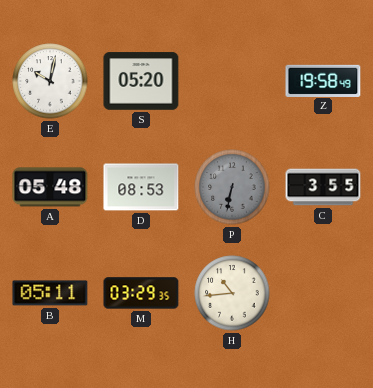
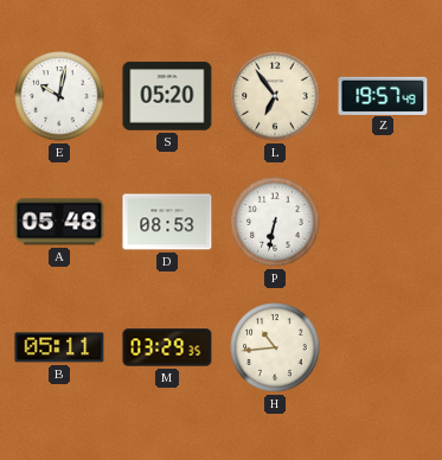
L: none -> 6:54 (275, 96)
Z: 19:58 -> 19:57 (383, 95)
P dial: grey -> white (275, 222)
C: 3:55 -> none (323, 187)
